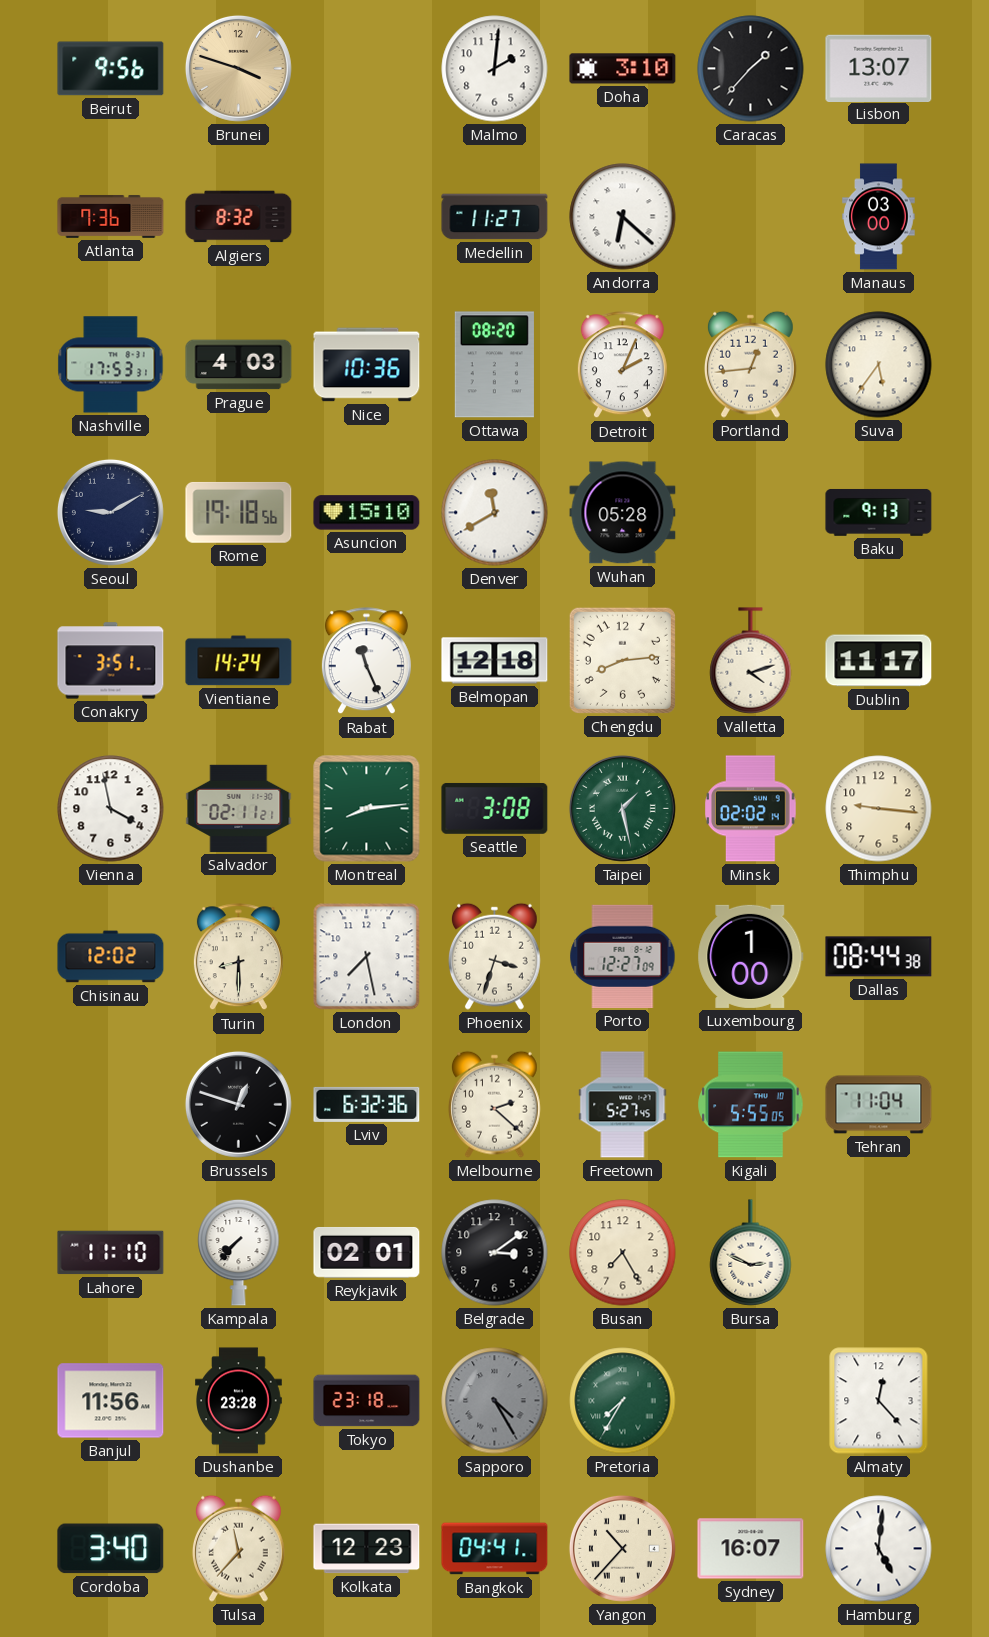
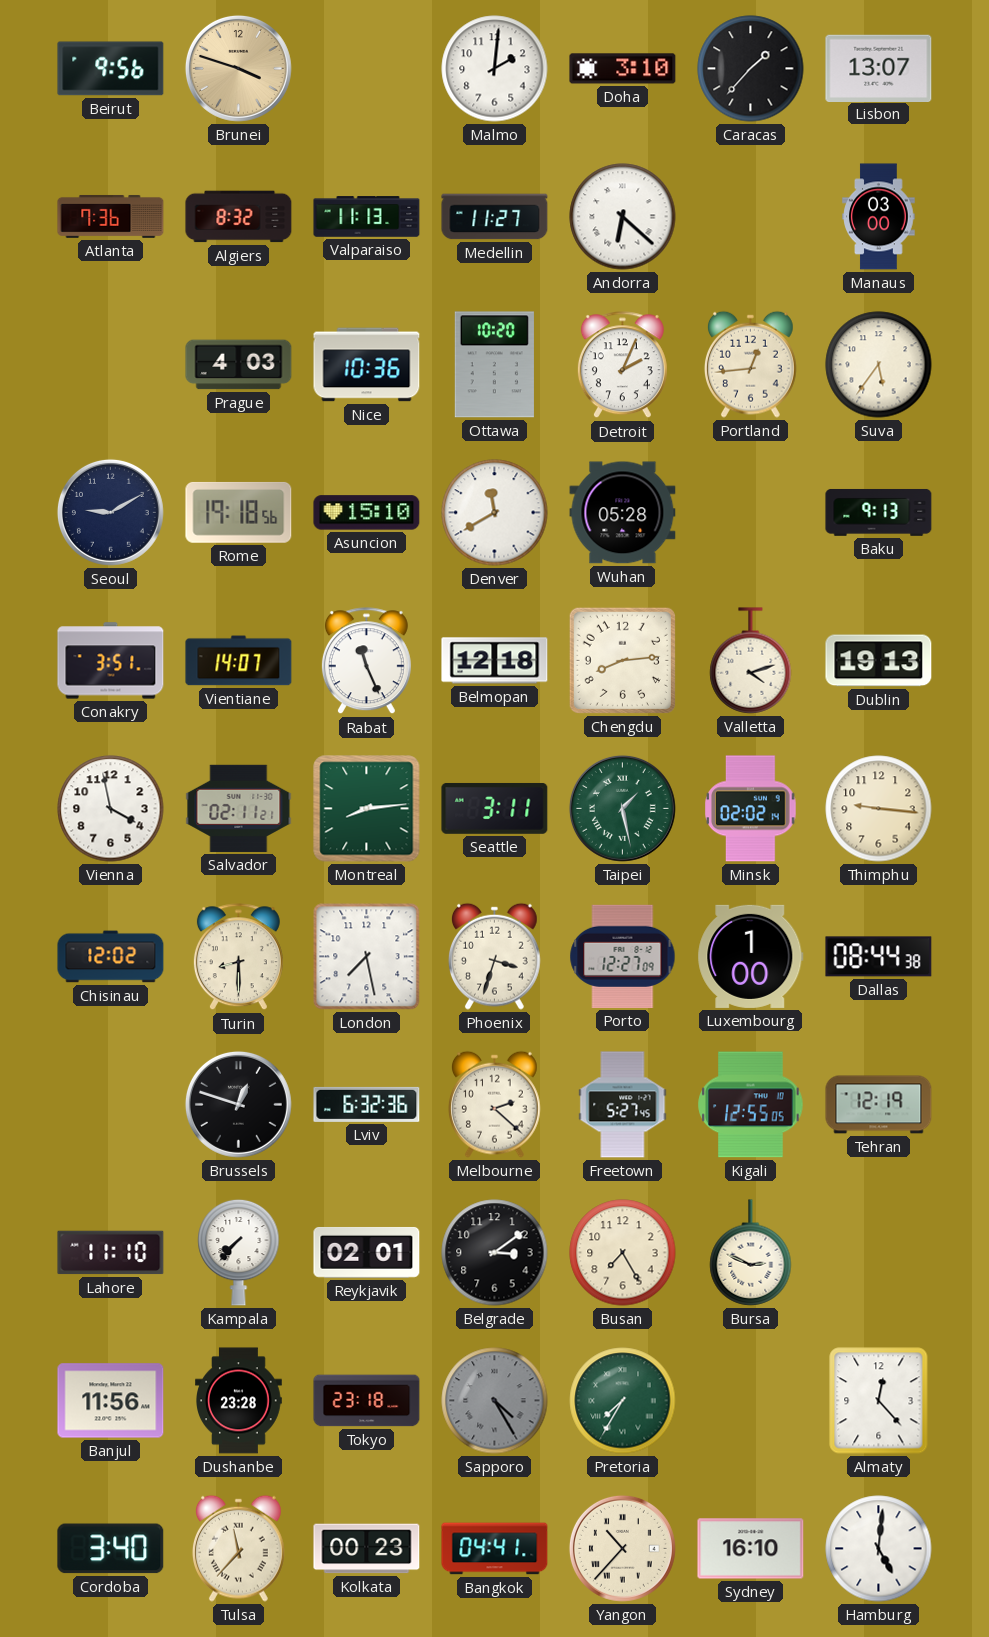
Valparaiso: none -> 11:13 (367, 217)
Nashville: 17:53 -> none (111, 365)
Ottawa: 08:20 -> 10:20 (494, 365)
Vientiane: 14:24 -> 14:07 (239, 661)
Dublin: 11:17 -> 19:13 (879, 661)
Seattle: 3:08 -> 3:11 (495, 808)
Kigali: 5:55 -> 12:55 (751, 1105)
Tehran: 11:04 -> 12:19 (879, 1105)
Kolkata: 12:23 -> 00:23 (367, 1549)
Sydney: 16:07 -> 16:10 (751, 1549)
